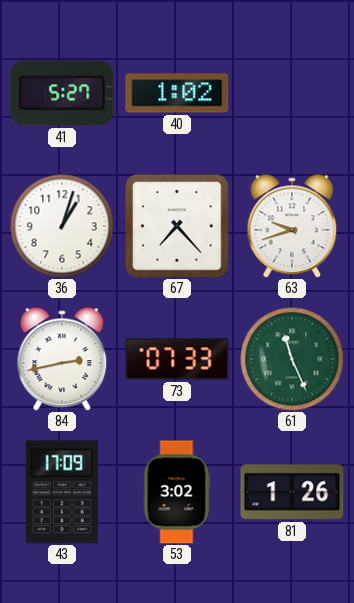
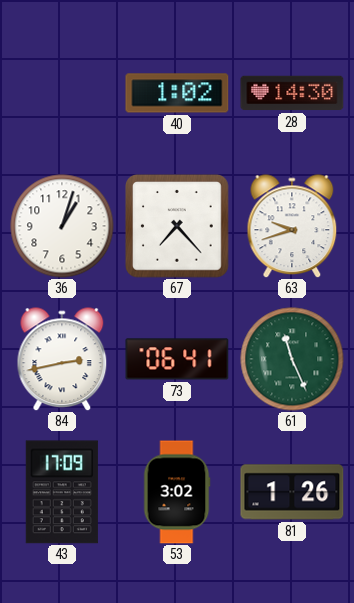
41: 5:27 -> none (62, 93)
28: none -> 14:30 (292, 93)
73: 07:33 -> 06:41 (177, 359)
